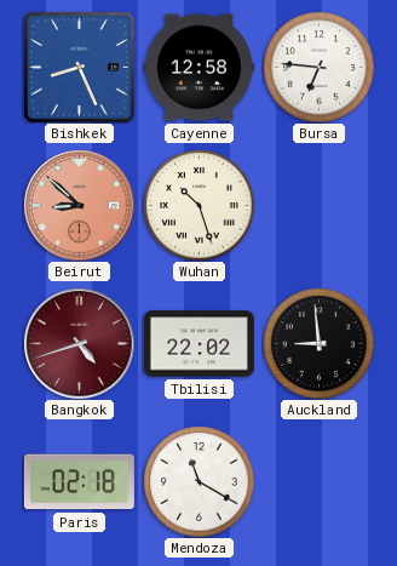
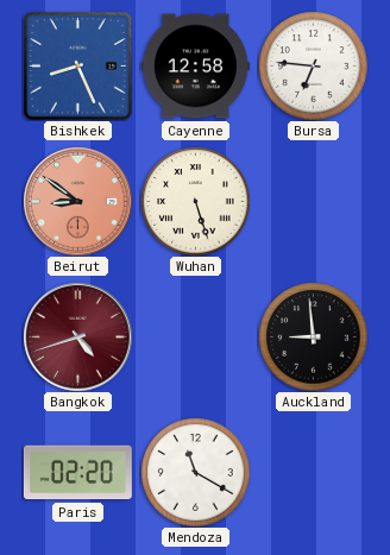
Beirut: 8:52 -> 8:51 (77, 201)
Wuhan: 10:27 -> 5:27 (195, 201)
Tbilisi: 22:02 -> none (198, 344)
Paris: 02:18 -> 02:20 (77, 473)
